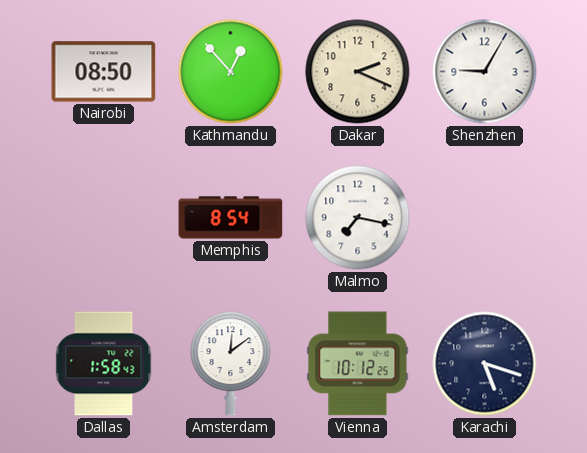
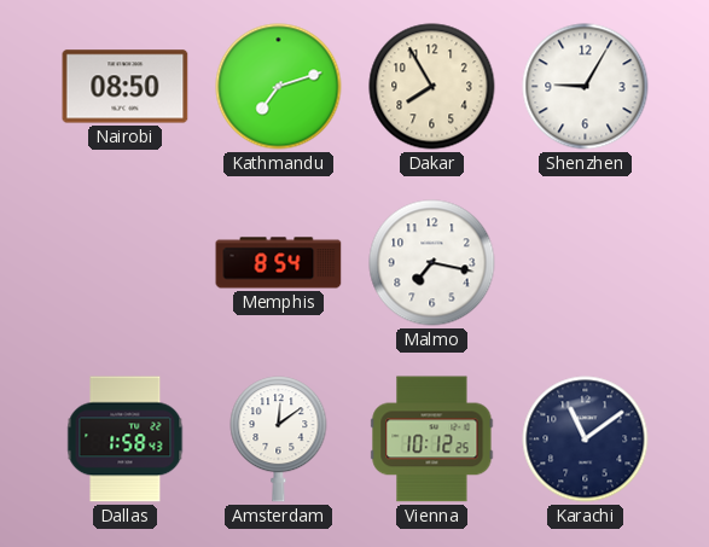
Kathmandu: 12:53 -> 7:12 (279, 87)
Dakar: 2:19 -> 7:55 (432, 87)
Karachi: 5:18 -> 11:09 (586, 440)
